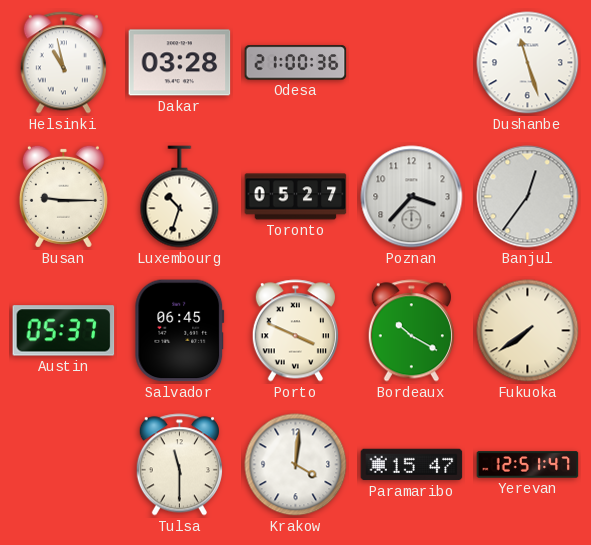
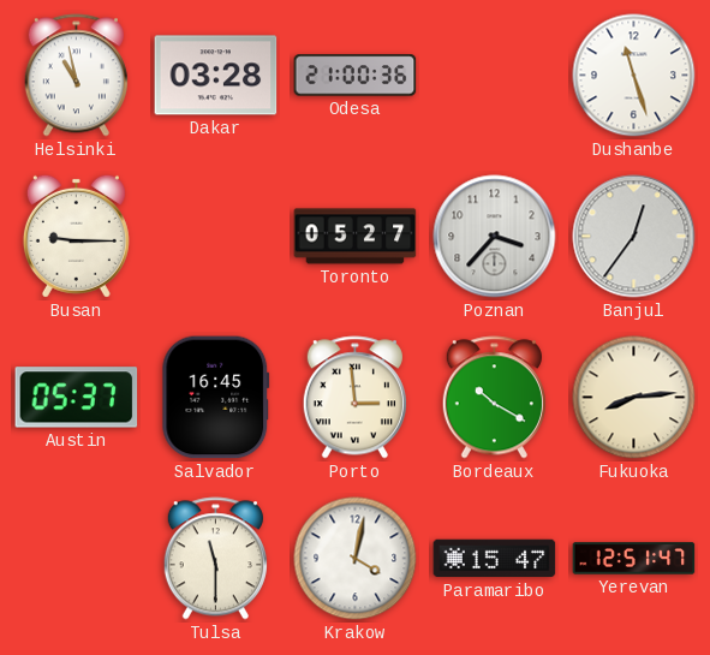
Luxembourg: 10:33 -> none (180, 197)
Salvador: 06:45 -> 16:45 (216, 398)
Porto: 3:49 -> 2:59 (354, 398)
Fukuoka: 7:39 -> 8:14 (634, 398)
Krakow: 4:01 -> 4:02 (356, 559)
